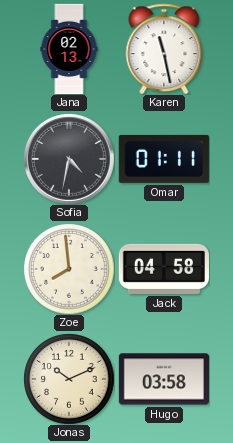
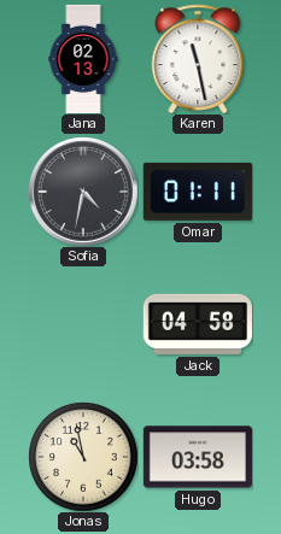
Zoe: 7:59 -> none (69, 269)
Jonas: 10:11 -> 10:58 (83, 457)
